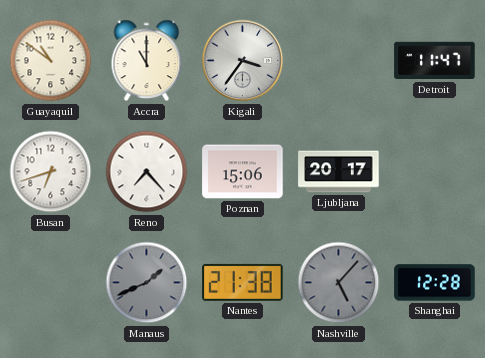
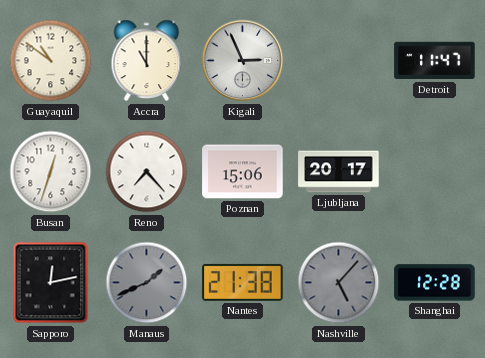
Kigali: 3:36 -> 2:56 (243, 61)
Busan: 6:42 -> 12:33 (51, 172)
Sapporo: none -> 12:13 (51, 283)
